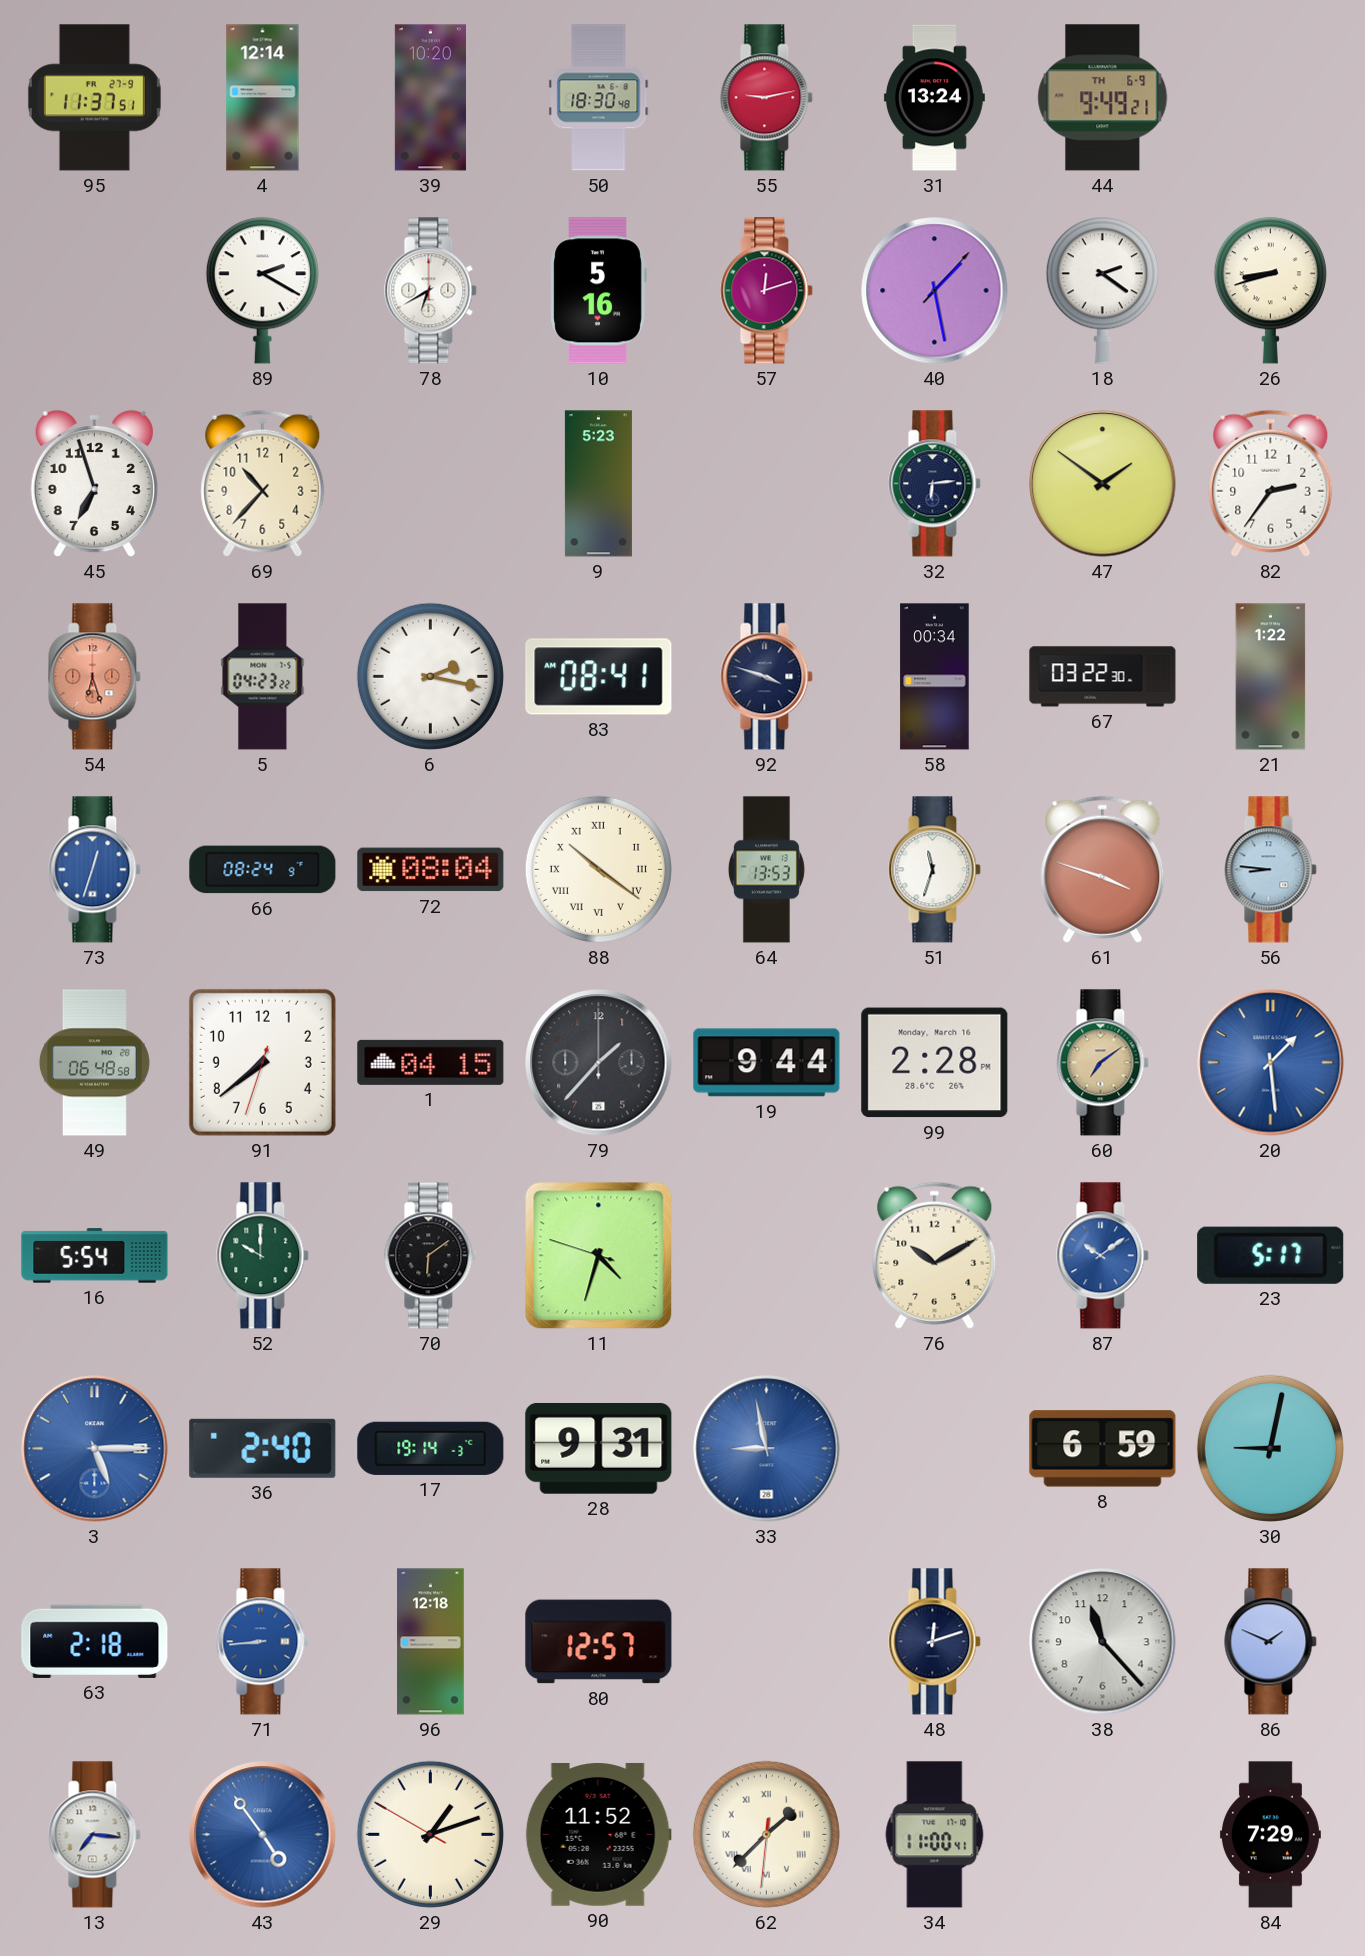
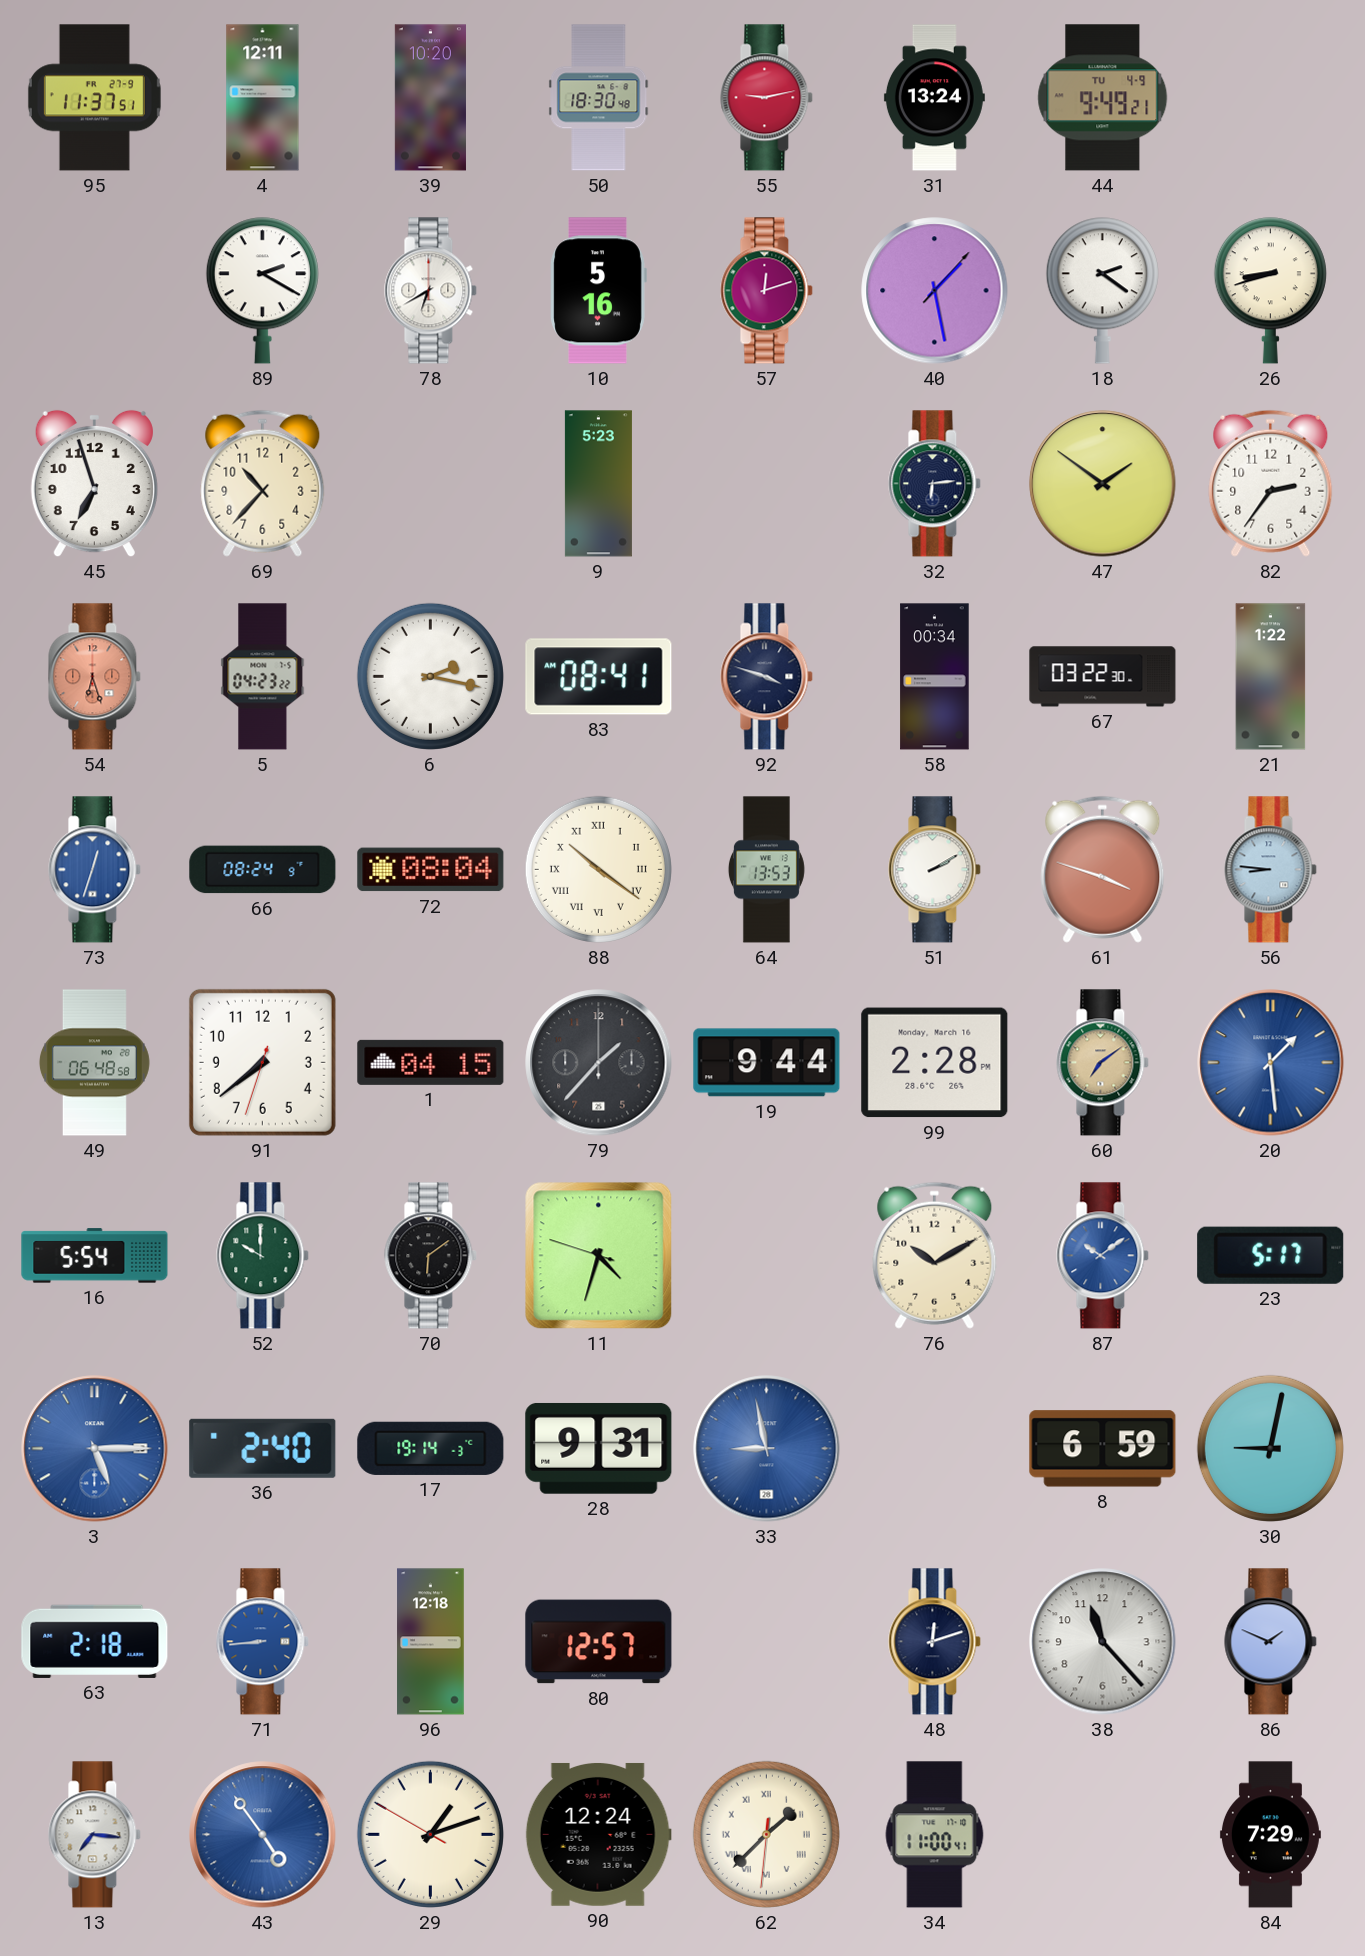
4: 12:14 -> 12:11 (263, 98)
44 date: TH 6-9 -> TU 4-9 (1103, 98)
51: 11:33 -> 2:10 (935, 870)
90: 11:52 -> 12:24 (598, 1834)
